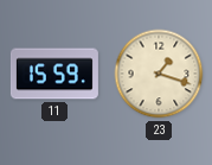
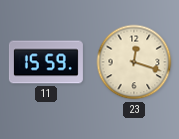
23: 1:18 -> 12:18 (134, 62)
